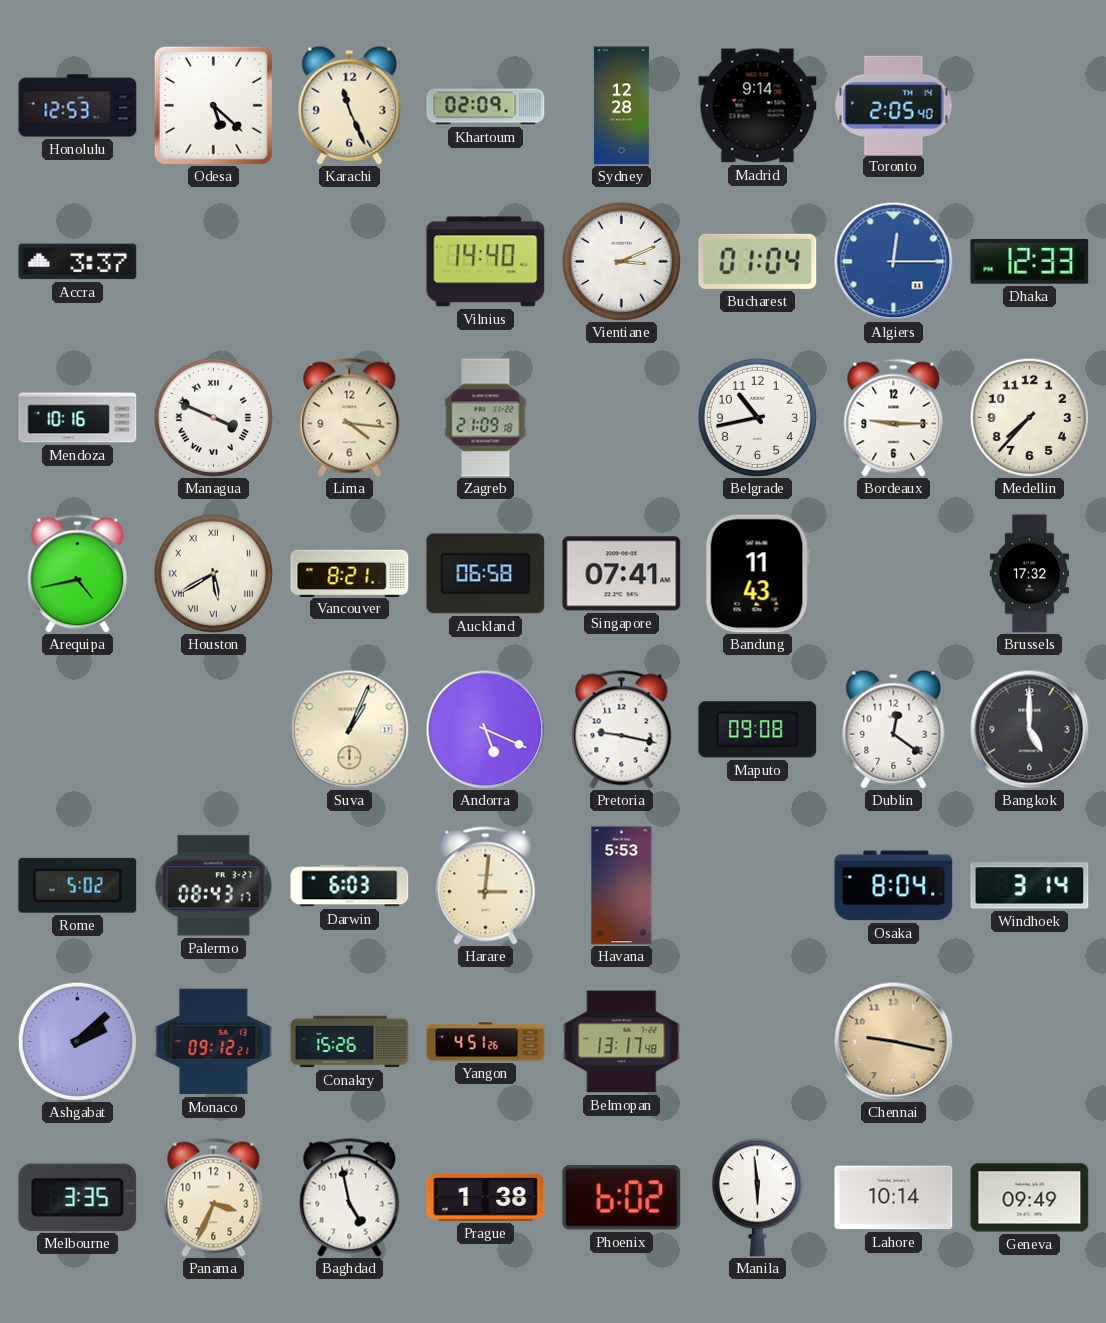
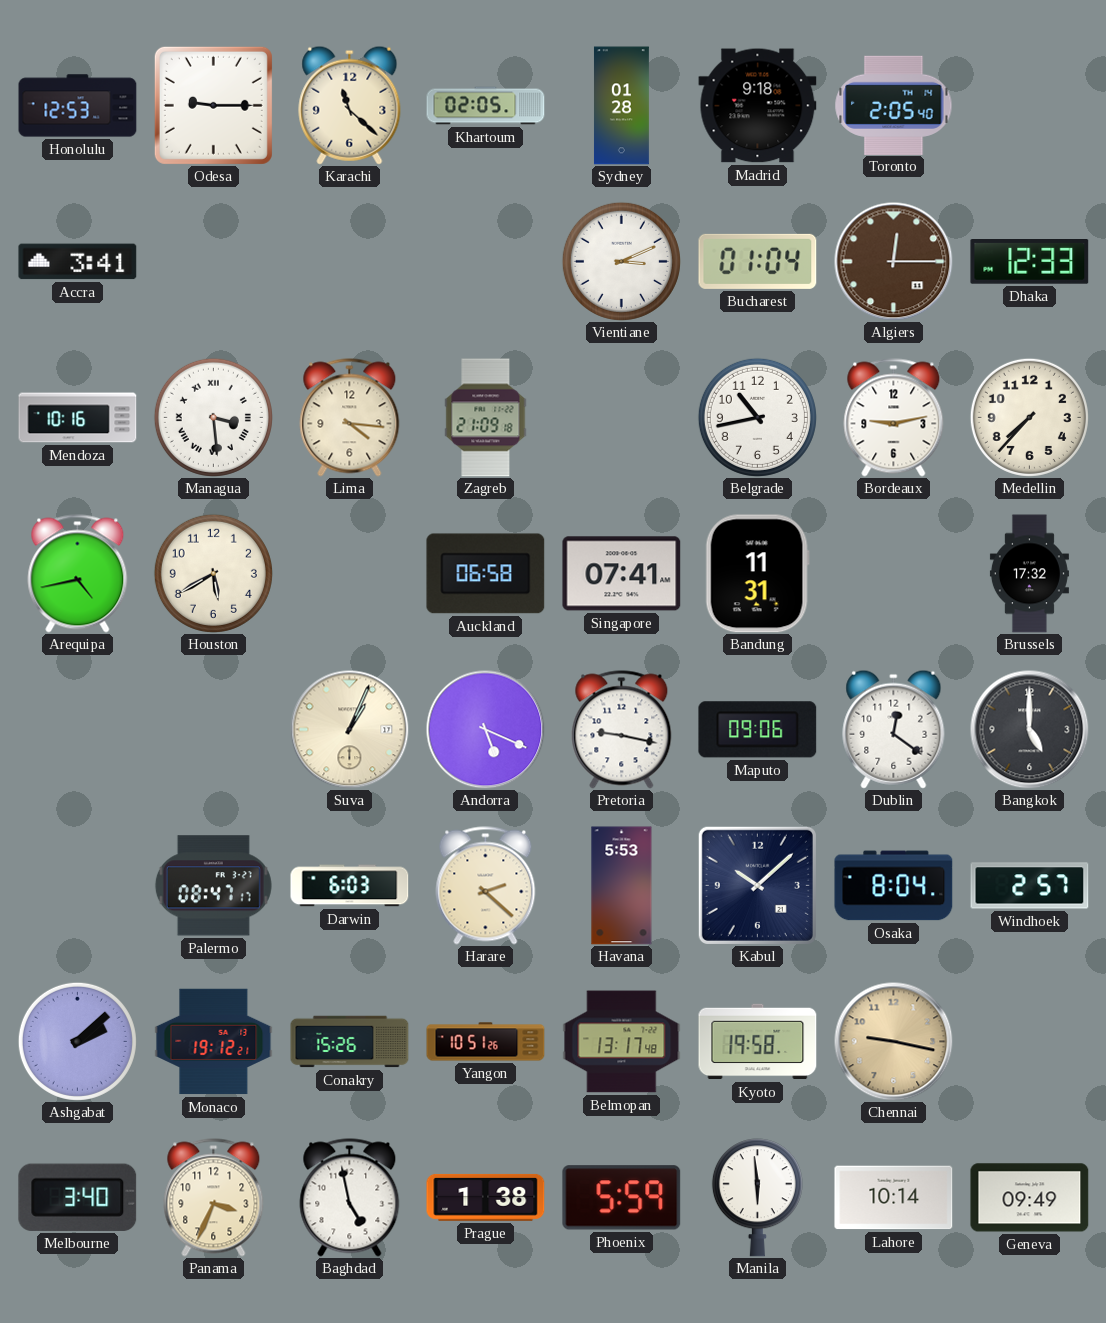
Odesa: 5:22 -> 9:15 (213, 105)
Karachi: 11:26 -> 11:22 (350, 105)
Khartoum: 02:09 -> 02:05 (486, 106)
Sydney: 12:28 -> 01:28 (621, 106)
Madrid: 9:14 -> 9:18 (758, 106)
Accra: 3:37 -> 3:41 (78, 262)
Vilnius: 14:40 -> none (486, 262)
Algiers dial: blue -> brown (894, 262)
Managua: 3:49 -> 3:29 (213, 417)
Bordeaux: 9:15 -> 9:13 (894, 418)
Houston numerals: Roman -> Arabic (213, 573)
Vancouver: 8:21 -> none (350, 573)
Bandung: 11:43 -> 11:31 (757, 574)
Maputo: 09:08 -> 09:06 (758, 730)
Rome: 5:02 -> none (78, 885)
Palermo: 08:43 -> 08:47 (213, 886)
Harare: 3:01 -> 2:22 (486, 886)
Kabul: none -> 10:08 (757, 885)
Windhoek: 3:14 -> 2:57 (1030, 886)
Monaco: 09:12 -> 19:12 (214, 1042)
Yangon: 4:51 -> 10:51 (486, 1042)
Kyoto: none -> 19:58 (758, 1042)
Melbourne: 3:35 -> 3:40 (78, 1197)
Phoenix: 6:02 -> 5:59 (622, 1198)
